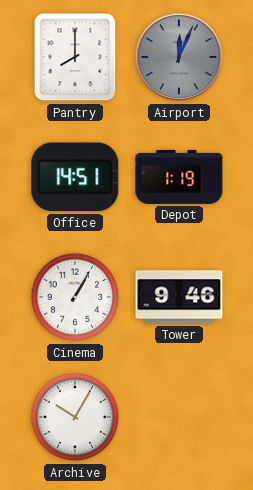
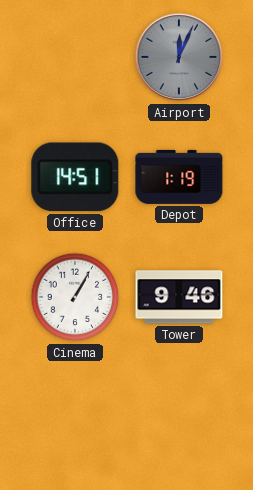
Pantry: 8:00 -> none (75, 57)
Archive: 10:05 -> none (75, 417)
